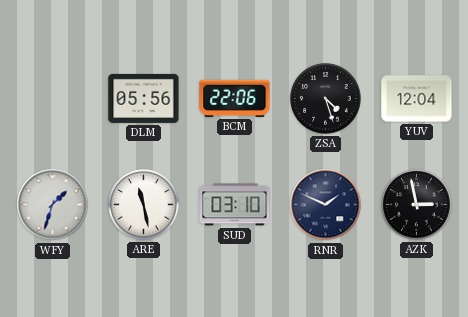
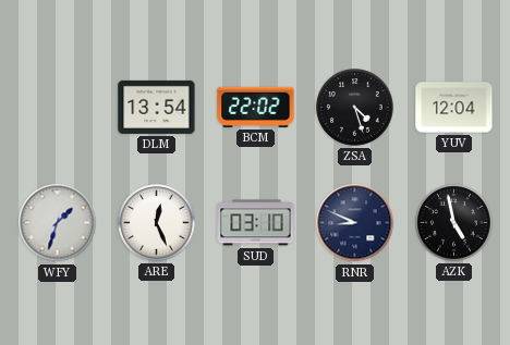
DLM: 05:56 -> 13:54 (157, 107)
BCM: 22:06 -> 22:02 (256, 107)
ARE: 11:28 -> 12:26 (157, 223)
RNR: 1:49 -> 8:49 (355, 223)
AZK: 2:58 -> 4:58 (454, 223)
